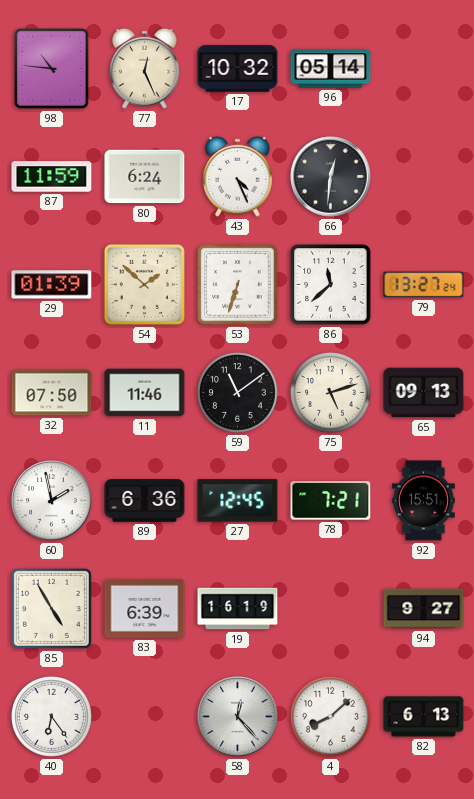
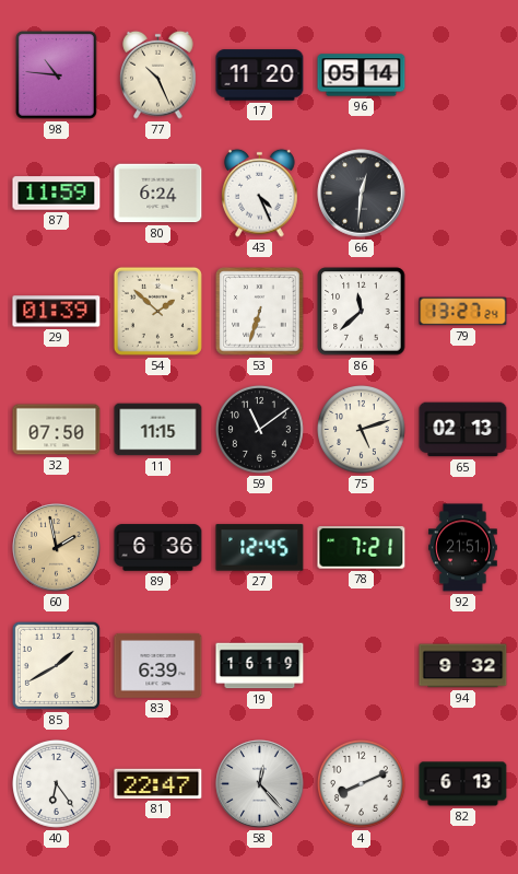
77: 12:26 -> 10:26 (158, 74)
17: 10:32 -> 11:20 (260, 75)
11: 11:46 -> 11:15 (158, 430)
65: 09:13 -> 02:13 (463, 430)
60 dial: white -> champagne (57, 548)
92: 15:51 -> 21:51 (462, 548)
85: 4:55 -> 1:40 (56, 665)
94: 9:27 -> 9:32 (463, 666)
81: none -> 22:47 (158, 783)
4: 8:08 -> 8:11 (362, 784)
